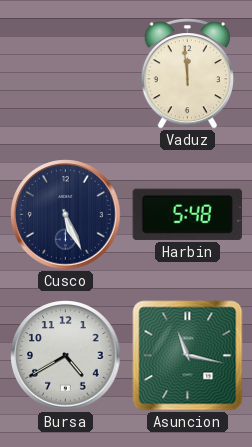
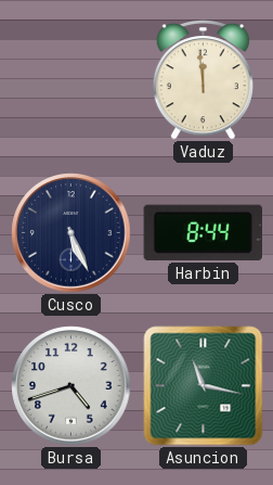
Harbin: 5:48 -> 8:44 (203, 232)
Bursa: 4:40 -> 4:42 (71, 386)
